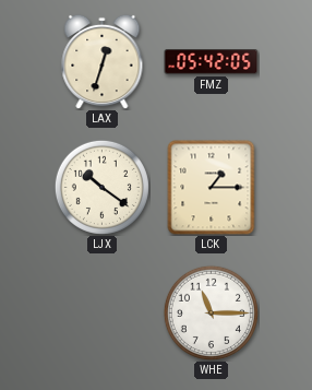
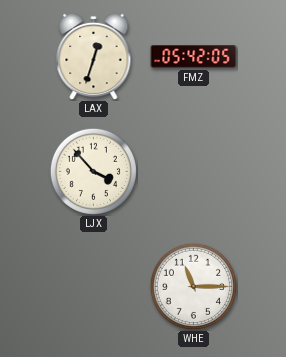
LJX: 10:21 -> 3:53 (93, 171)
LCK: 1:15 -> none (212, 188)
